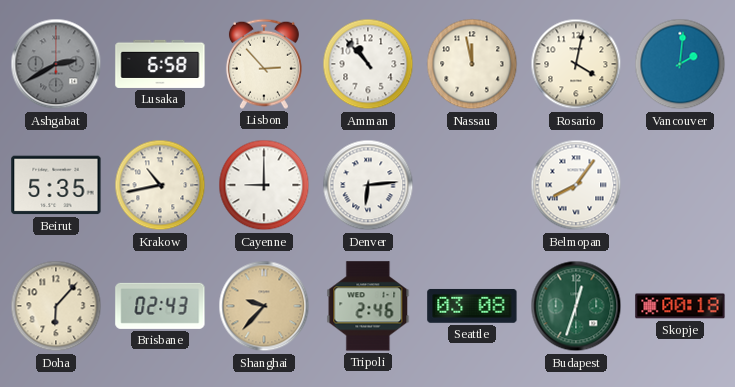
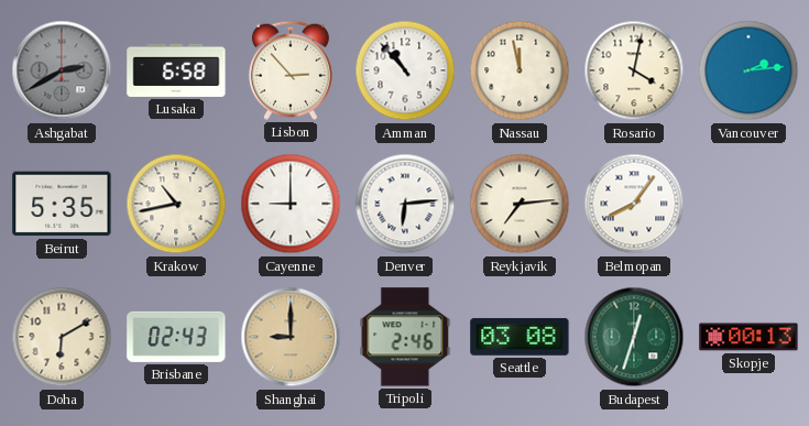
Vancouver: 2:01 -> 2:14 (748, 70)
Reykjavik: none -> 7:14 (520, 204)
Doha: 6:07 -> 6:10 (62, 337)
Shanghai: 9:37 -> 9:00 (291, 337)
Skopje: 00:18 -> 00:13 (748, 337)
